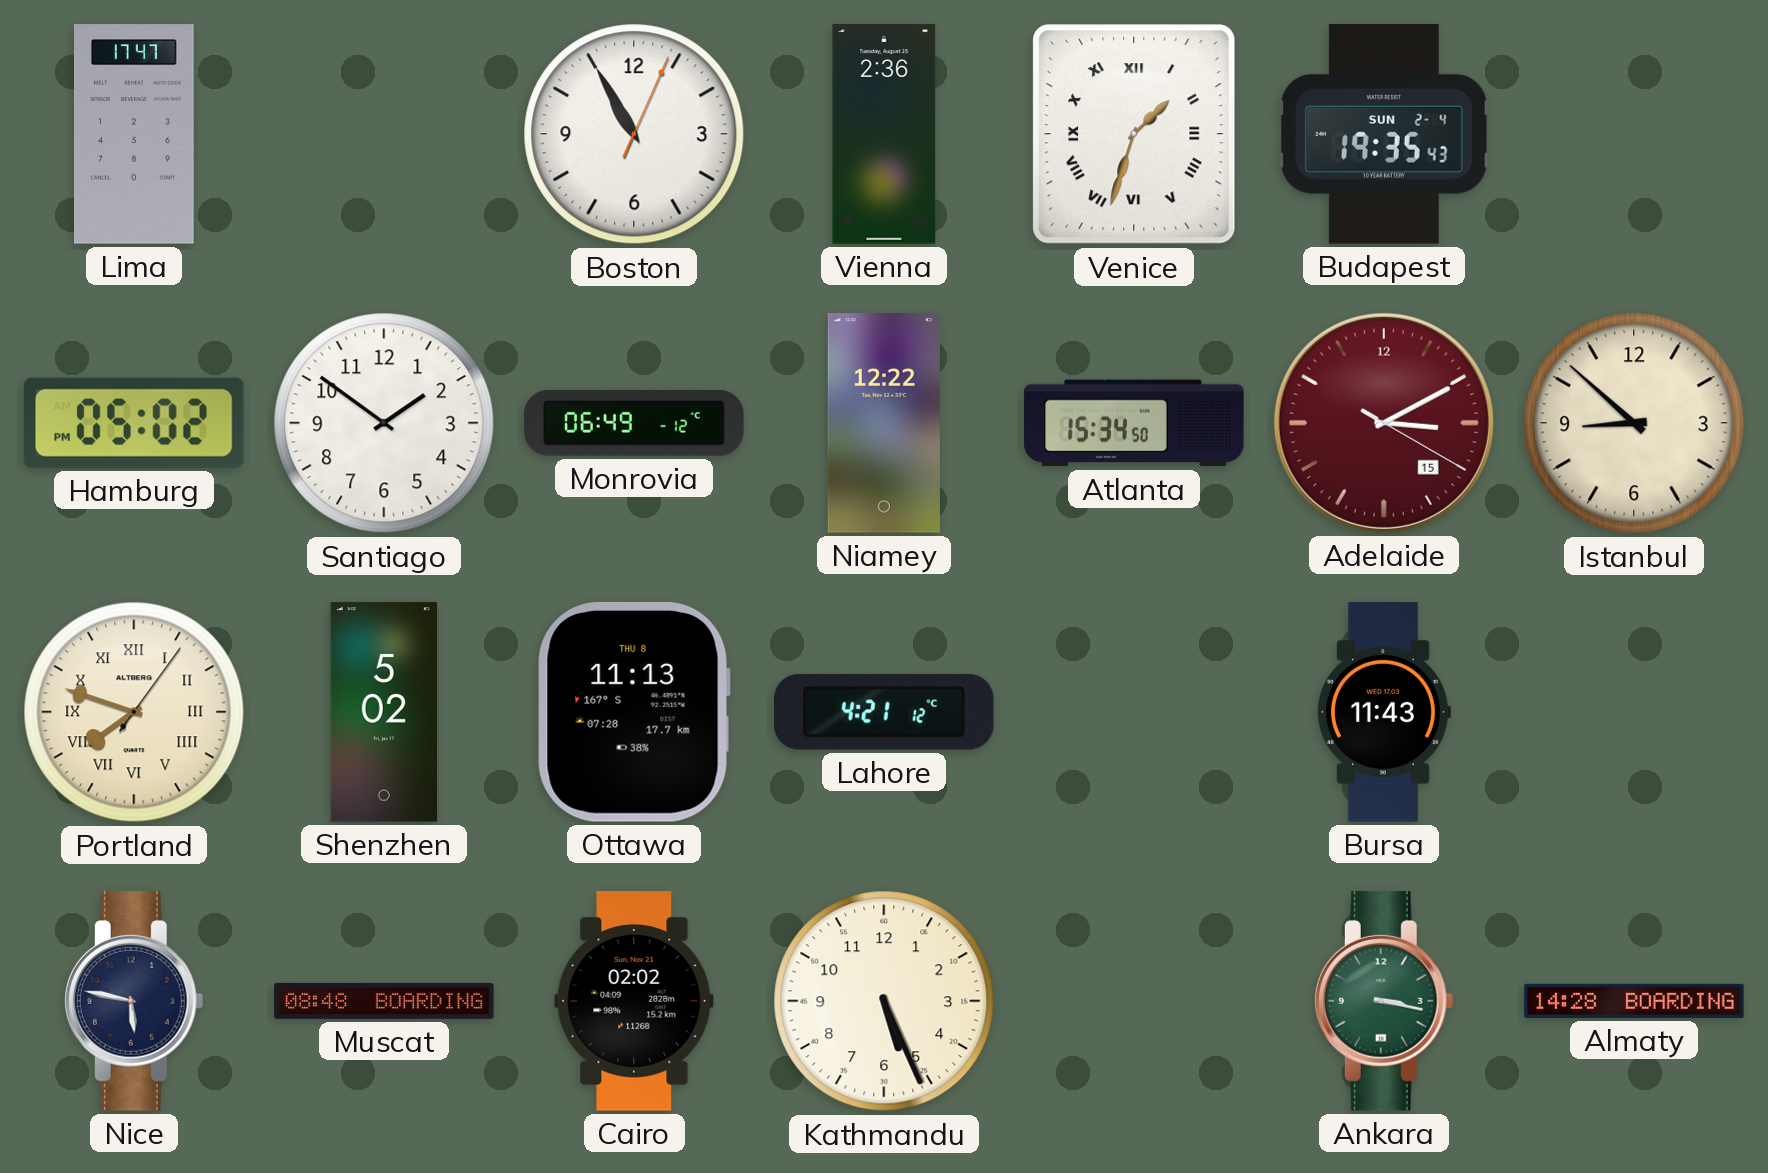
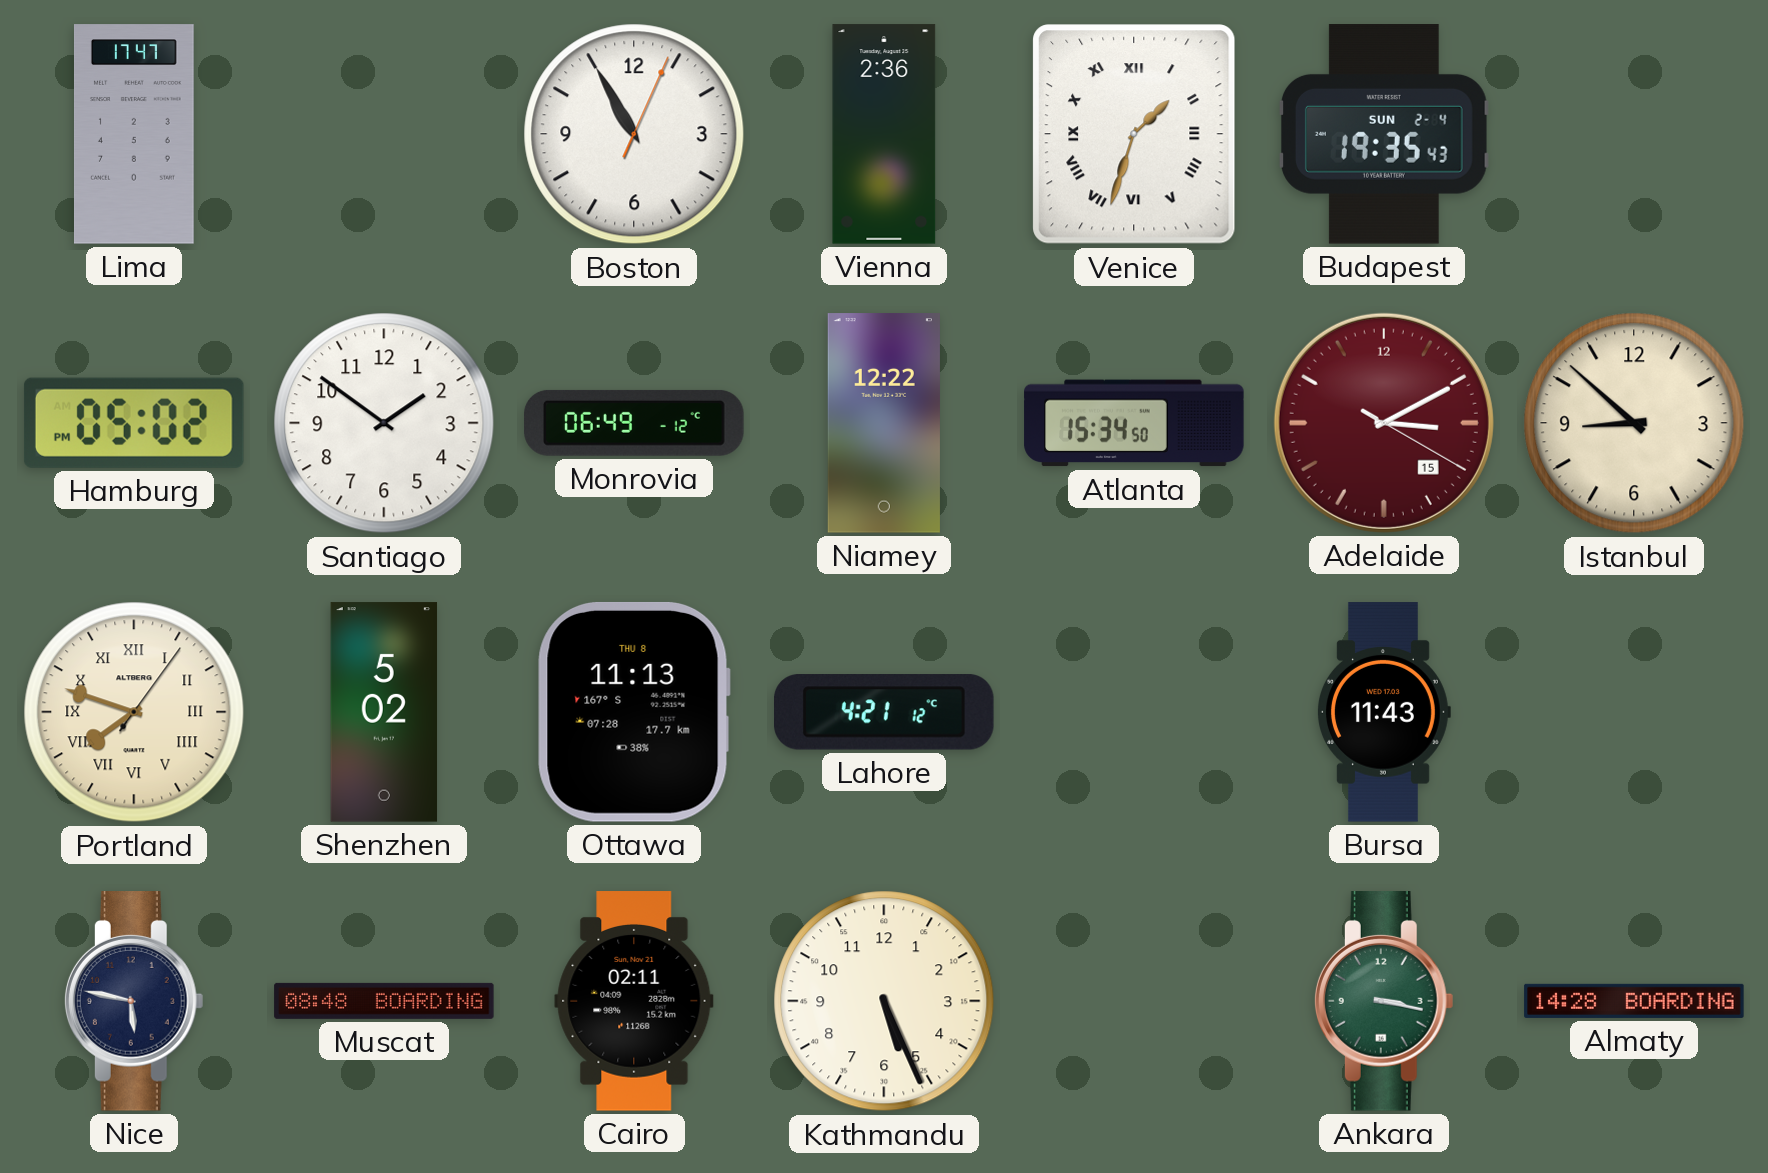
Cairo: 02:02 -> 02:11 (634, 1001)
